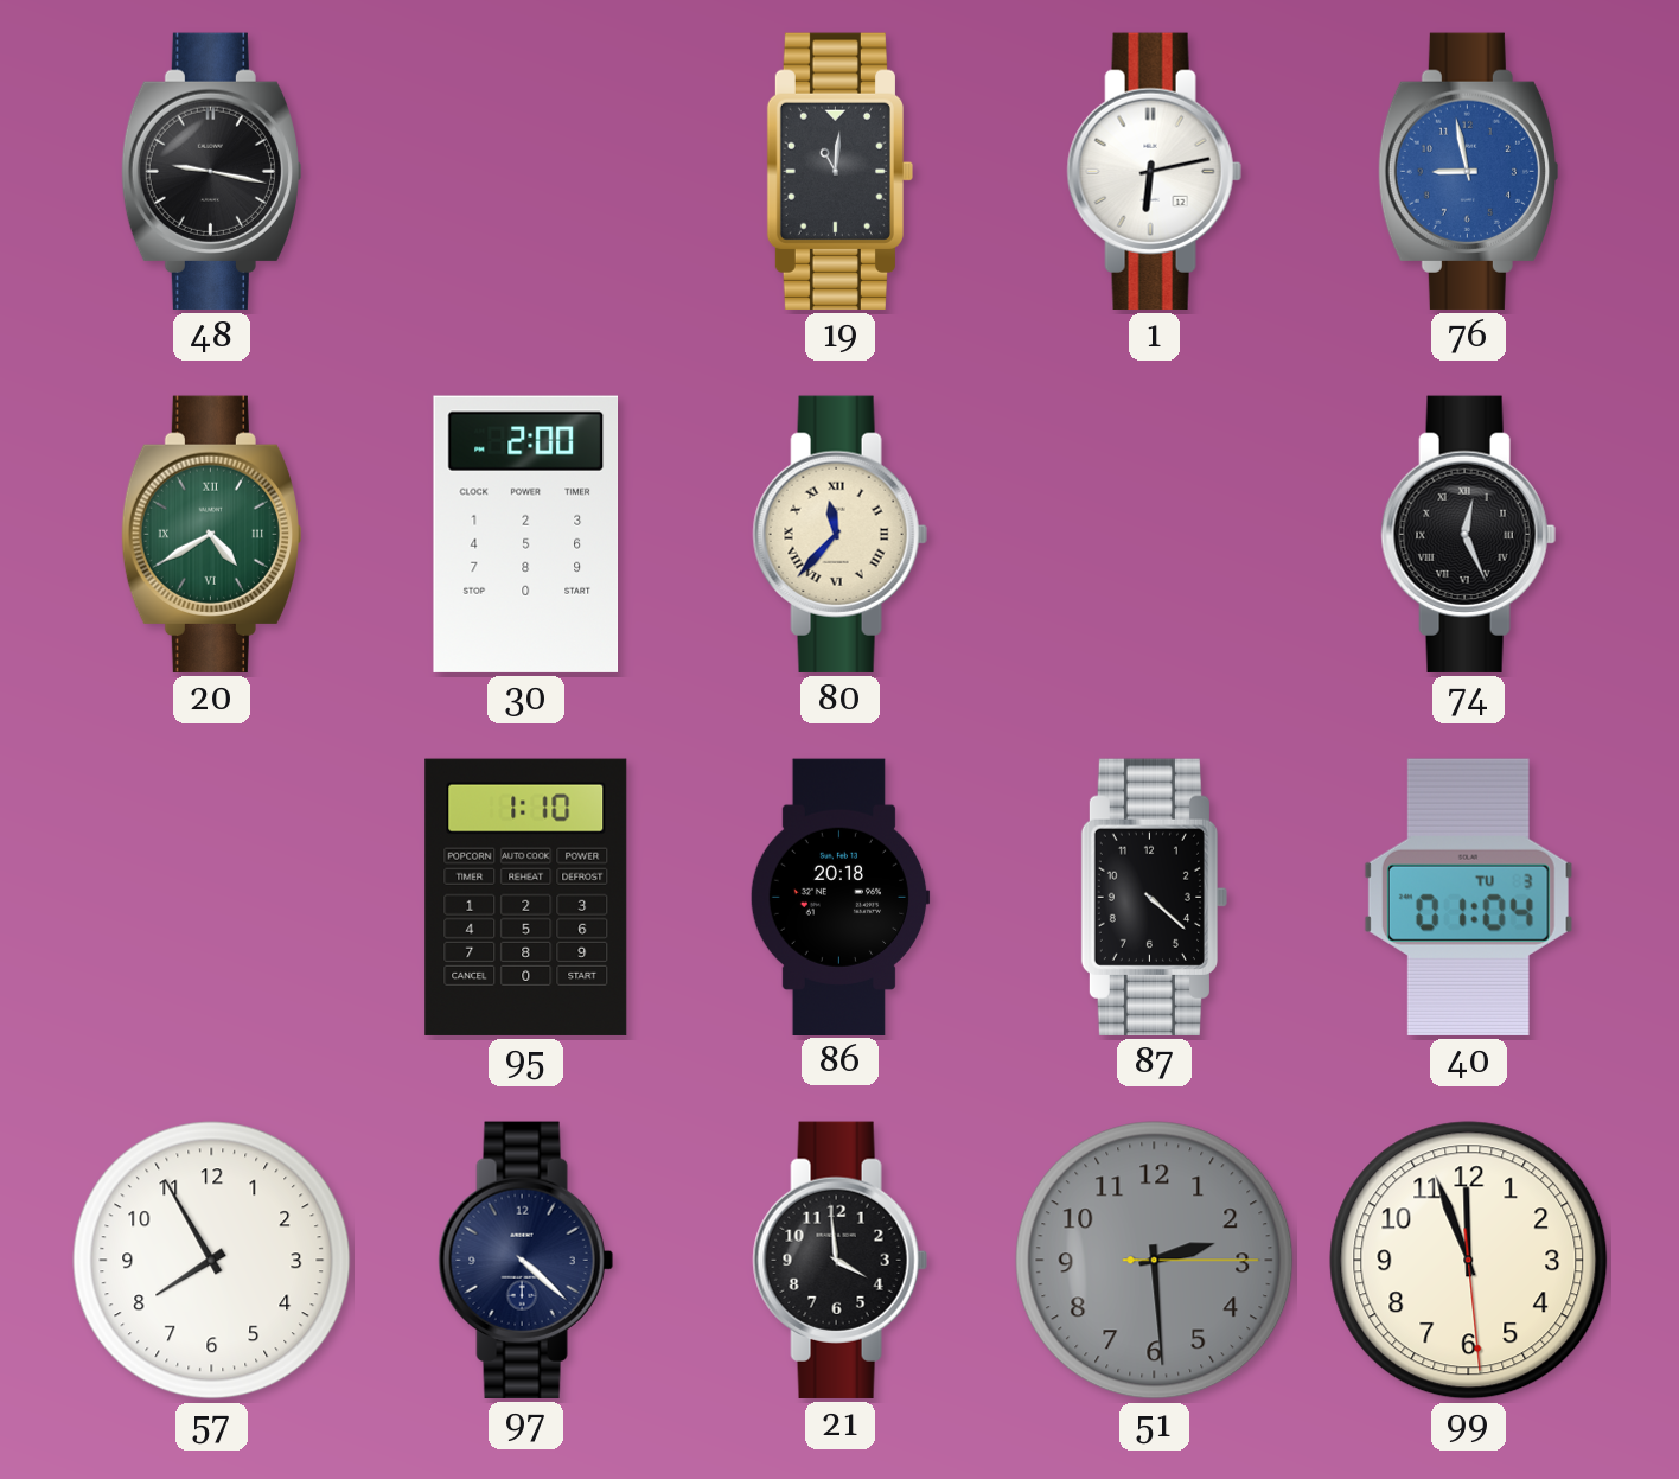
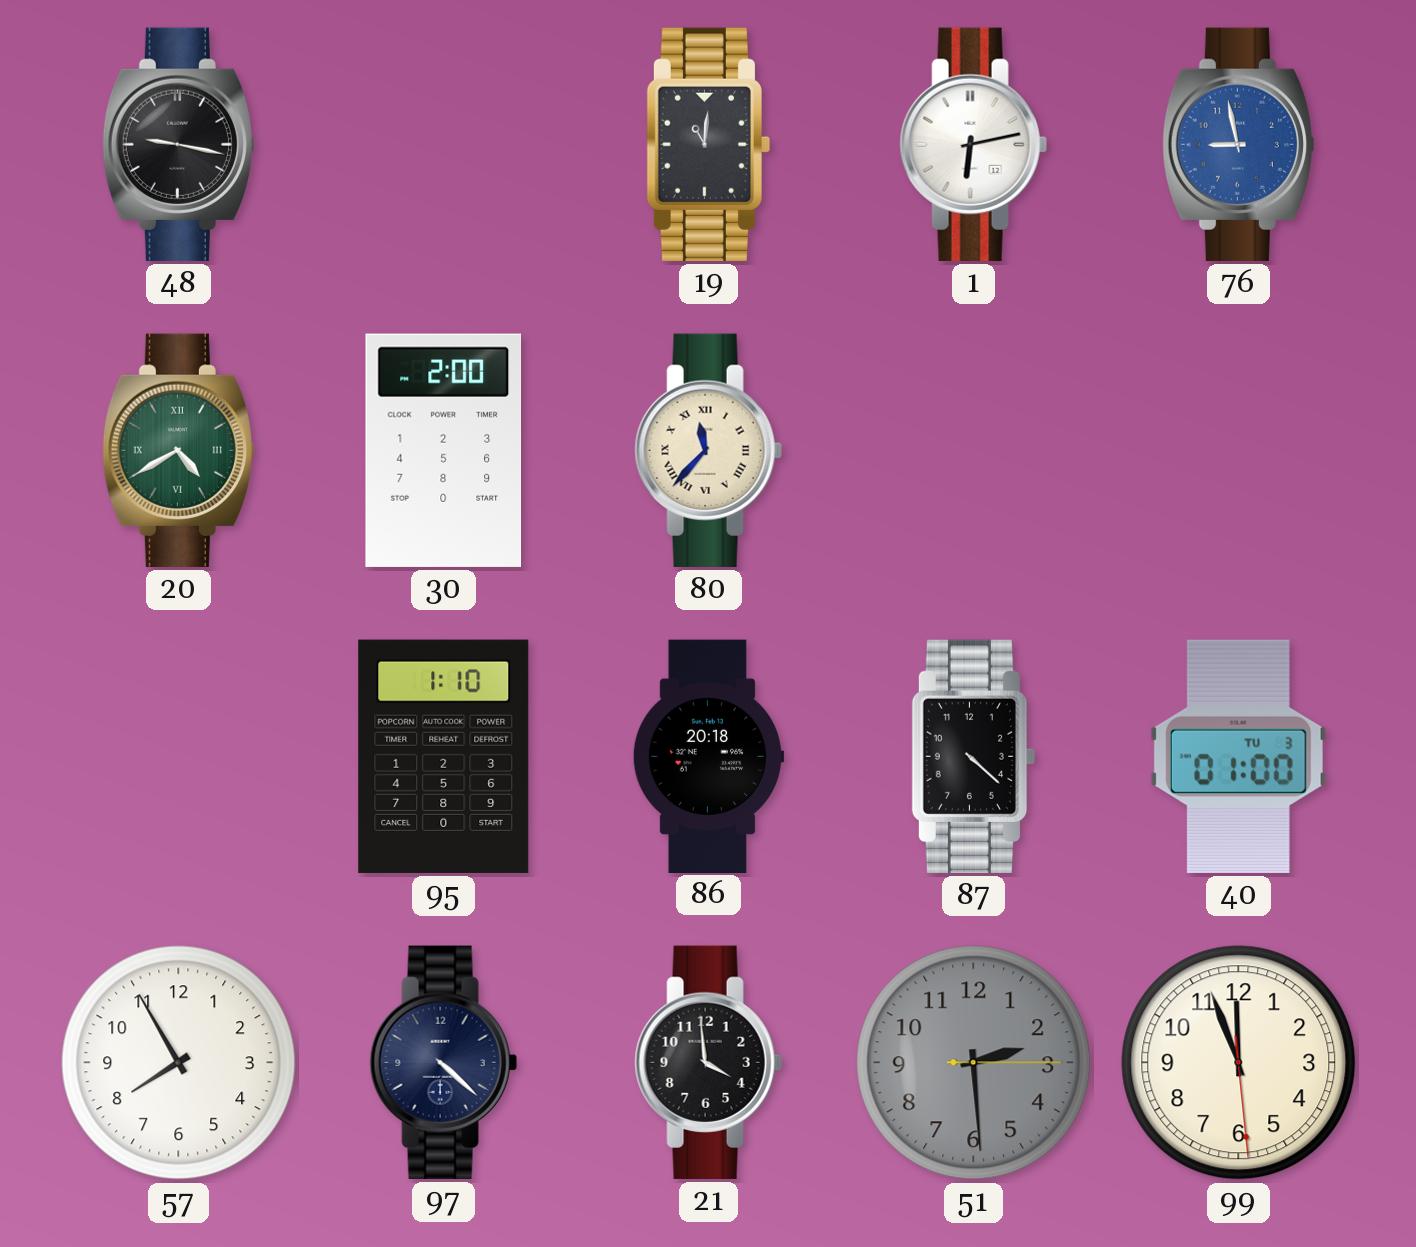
74: 12:26 -> none (1468, 534)
40: 01:04 -> 01:00 (1238, 756)
